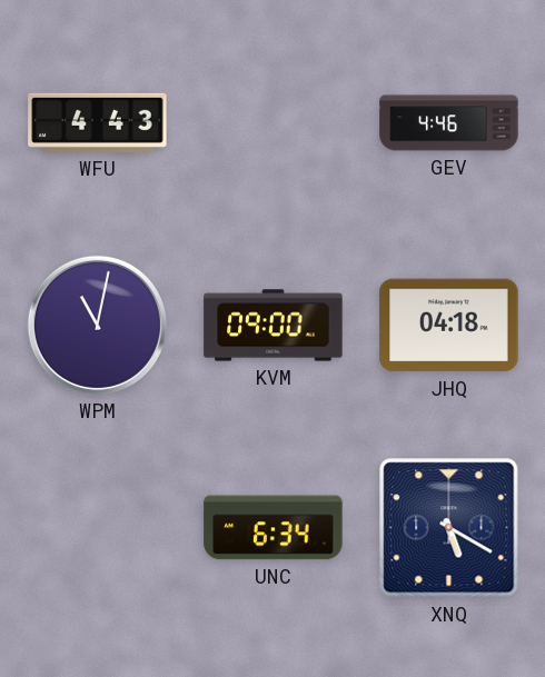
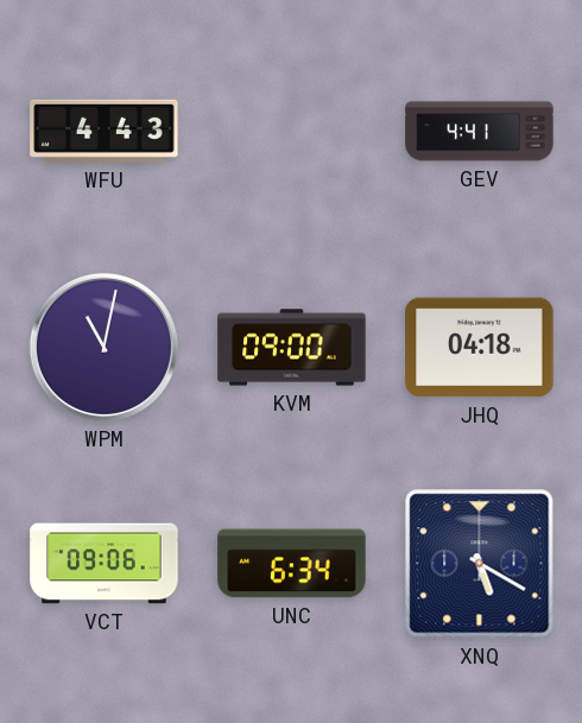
GEV: 4:46 -> 4:41 (480, 132)
VCT: none -> 09:06 (105, 564)
